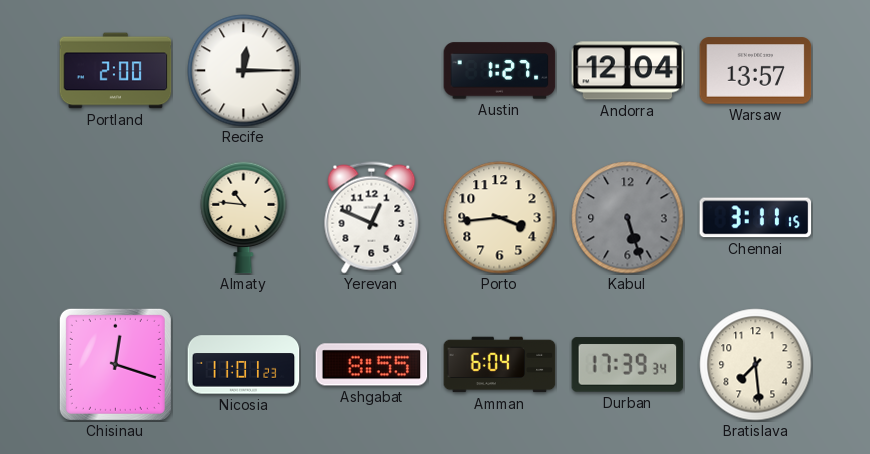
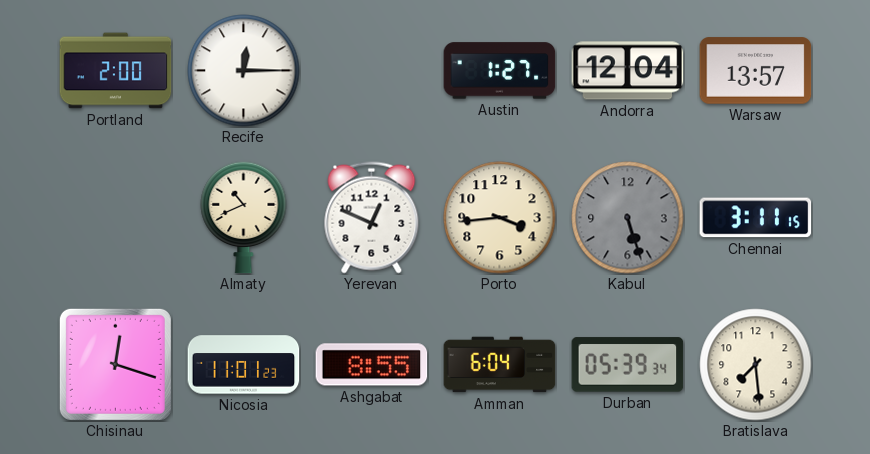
Almaty: 10:46 -> 10:41 (244, 217)
Durban: 17:39 -> 05:39 (628, 365)
